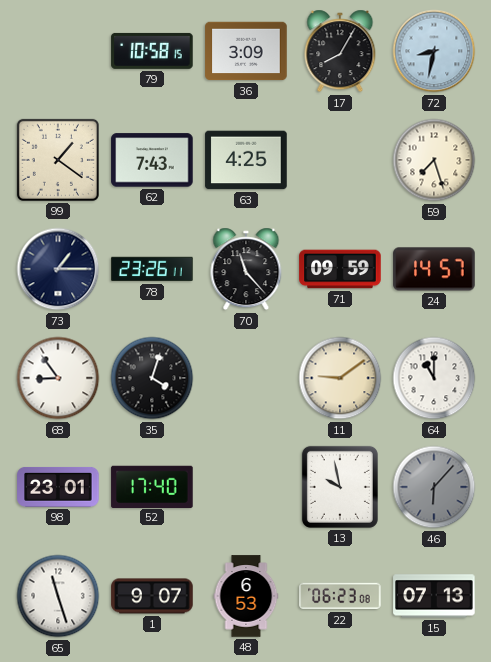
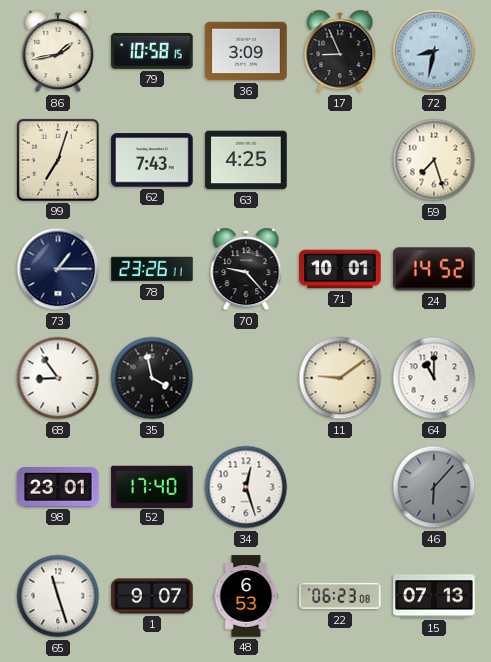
86: none -> 1:43 (58, 51)
17: 8:05 -> 8:56 (340, 51)
99: 1:21 -> 7:03 (58, 160)
70: 11:23 -> 9:23 (246, 269)
71: 09:59 -> 10:01 (340, 269)
24: 14:57 -> 14:52 (434, 269)
35: 4:03 -> 3:58 (152, 378)
34: none -> 12:27 (246, 487)
13: 9:58 -> none (340, 487)
